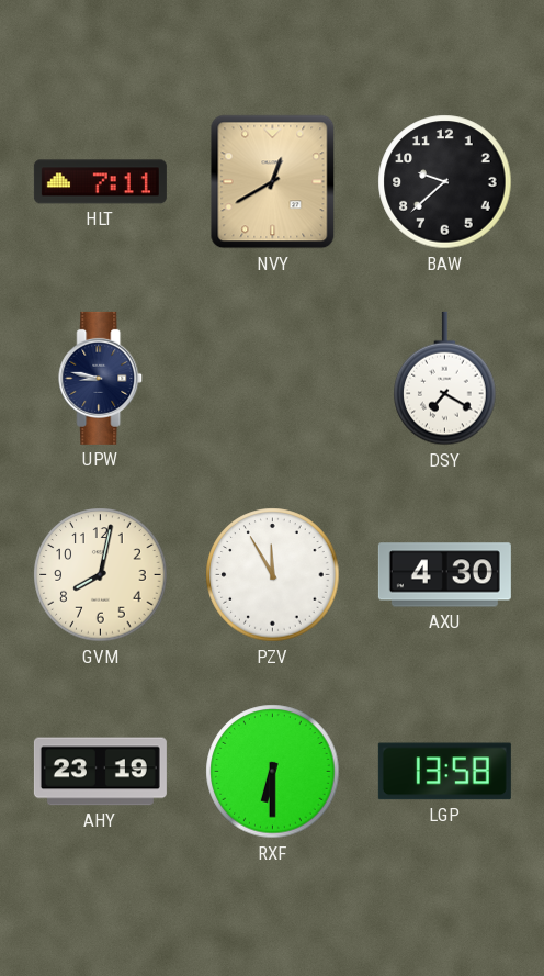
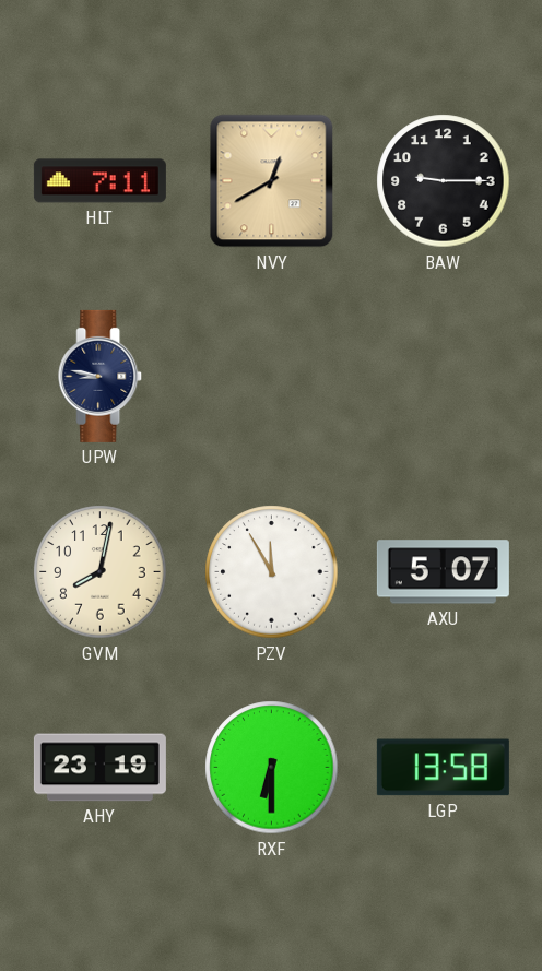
BAW: 9:38 -> 9:15 (444, 181)
DSY: 7:20 -> none (445, 379)
AXU: 4:30 -> 5:07 (443, 572)
